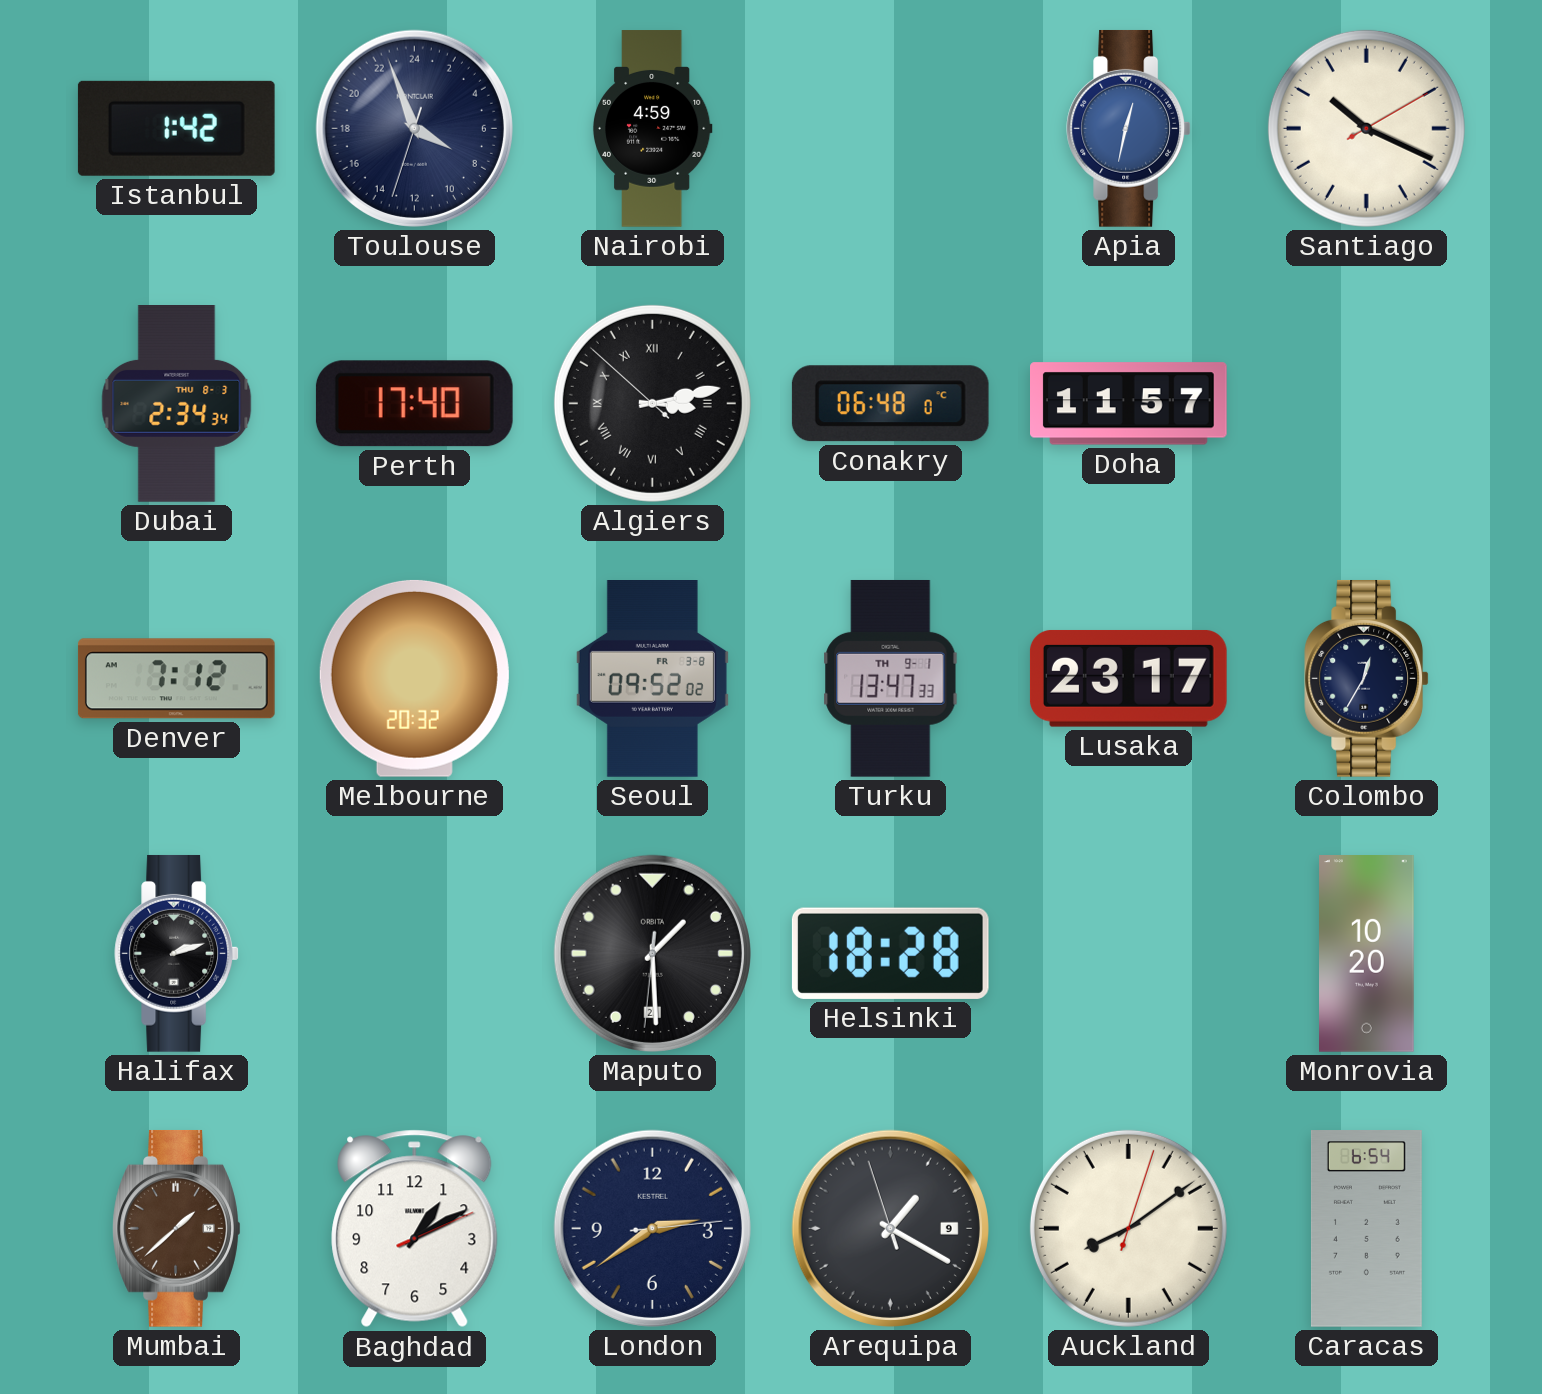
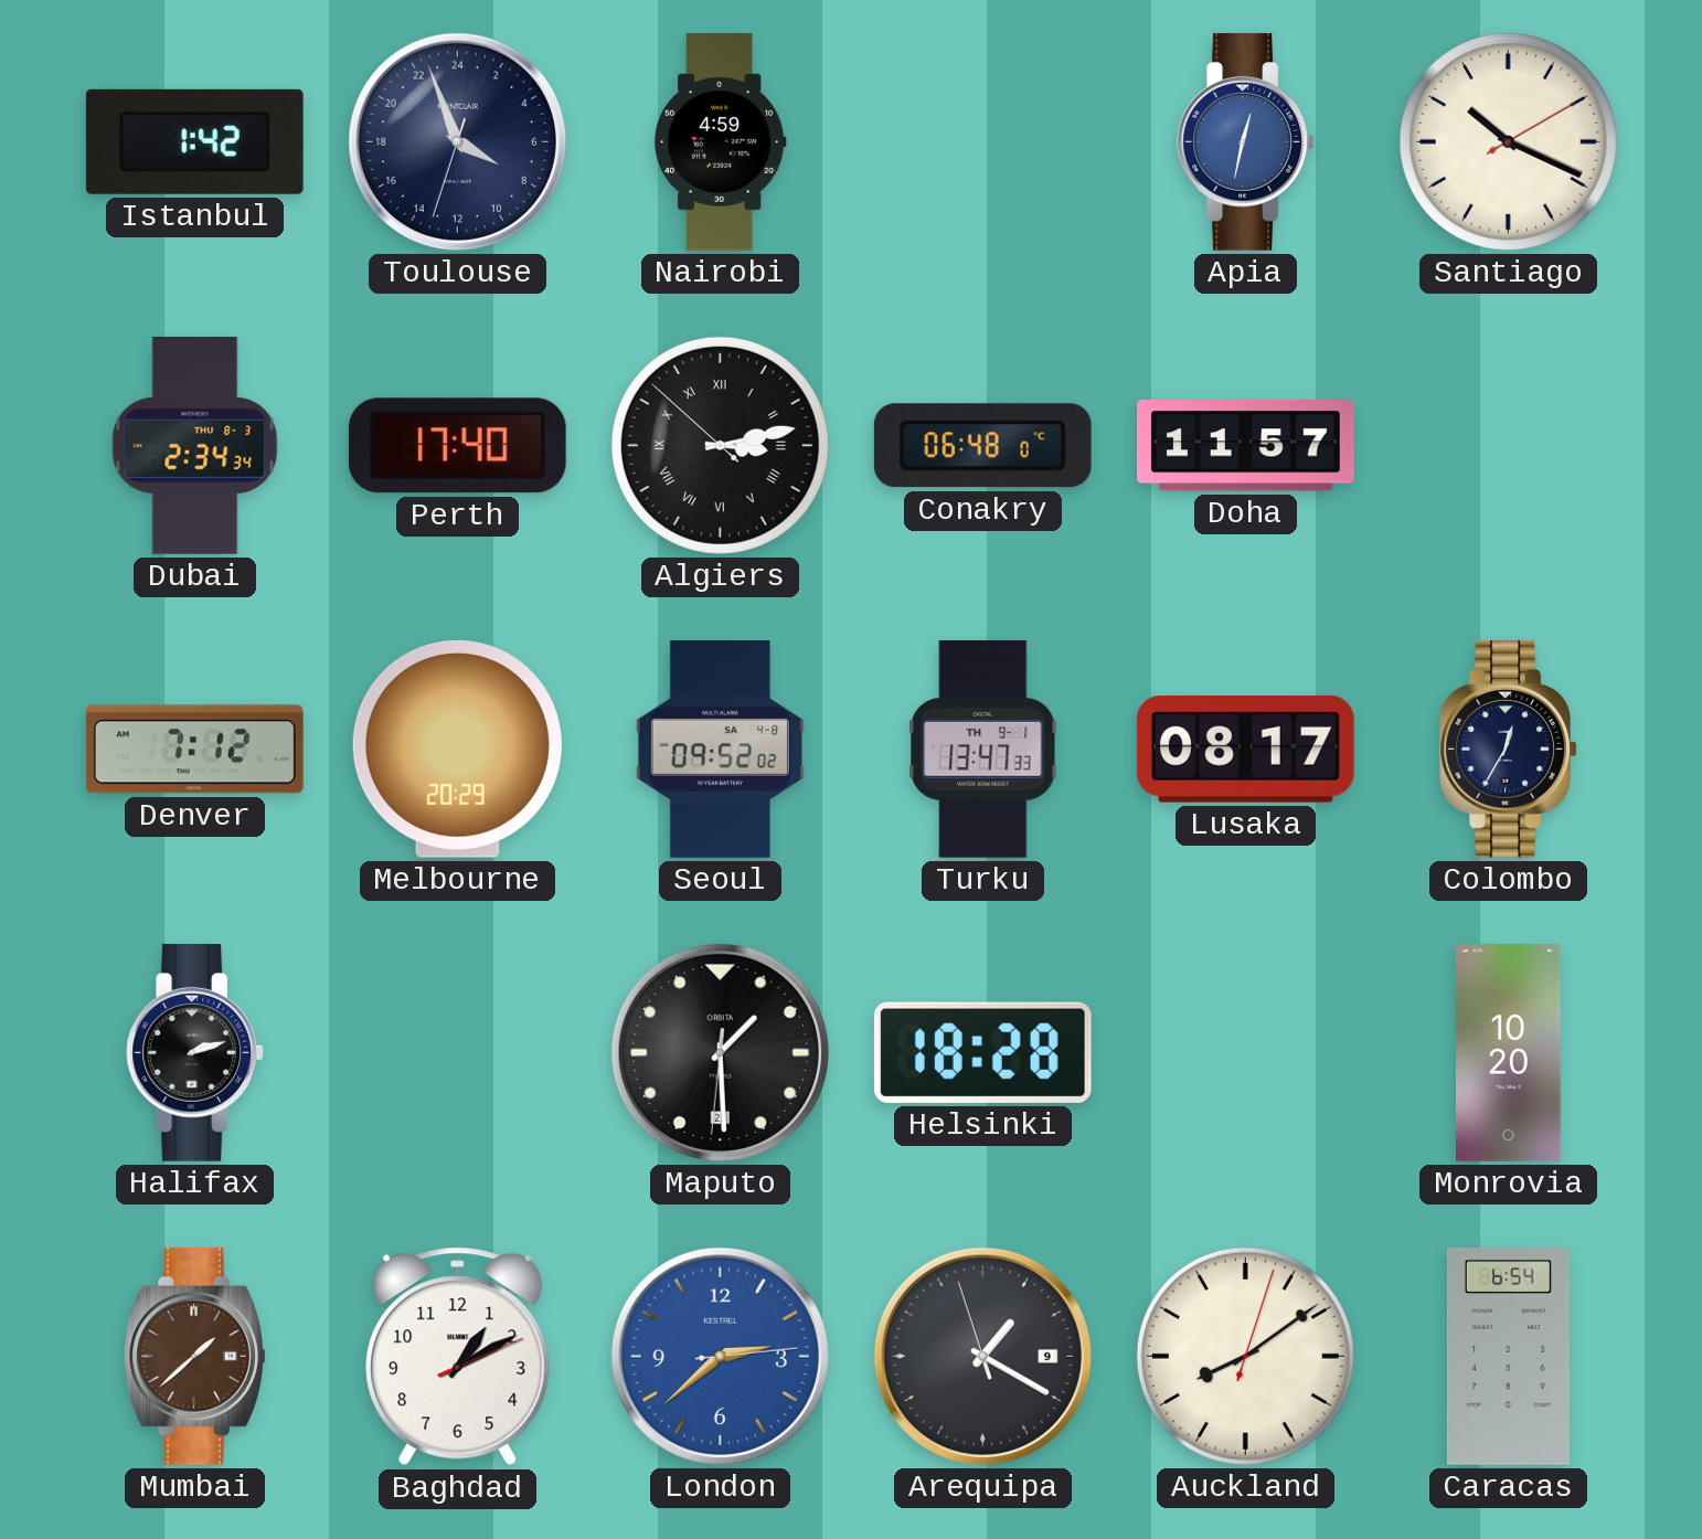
Melbourne: 20:32 -> 20:29 (457, 749)
Seoul date: FR 3-8 -> SA 4-8 (720, 750)
Lusaka: 23:17 -> 08:17 (1245, 749)
London: 2:39 -> 2:38 (720, 1356)
London dial: navy -> blue (720, 1356)
